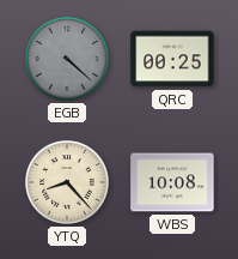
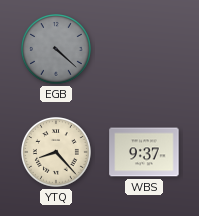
QRC: 00:25 -> none (172, 59)
WBS: 10:08 -> 9:37 (144, 152)
